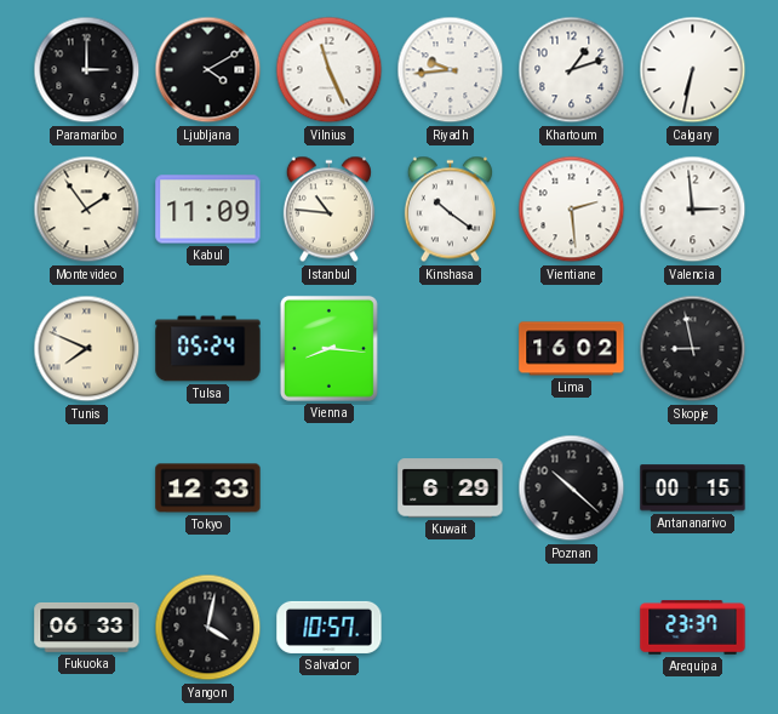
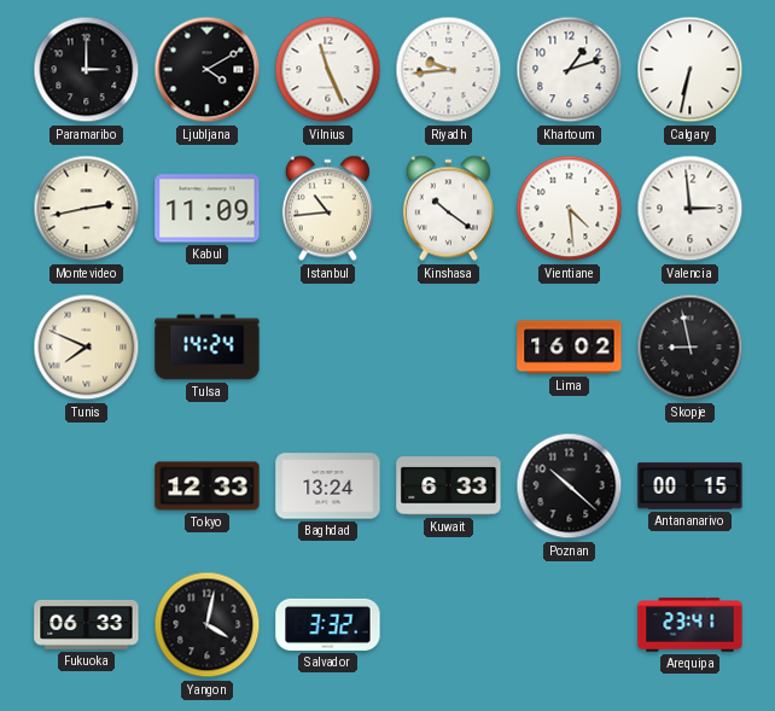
Montevideo: 1:54 -> 2:43 (87, 209)
Istanbul: 10:46 -> 10:44 (327, 209)
Vientiane: 2:29 -> 4:29 (570, 209)
Tulsa: 05:24 -> 14:24 (208, 348)
Vienna: 8:16 -> none (328, 348)
Baghdad: none -> 13:24 (328, 486)
Kuwait: 6:29 -> 6:33 (449, 486)
Salvador: 10:57 -> 3:32 (328, 624)
Arequipa: 23:37 -> 23:41 (690, 625)
